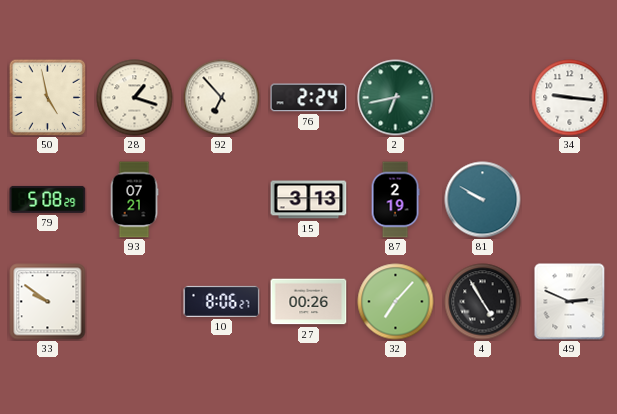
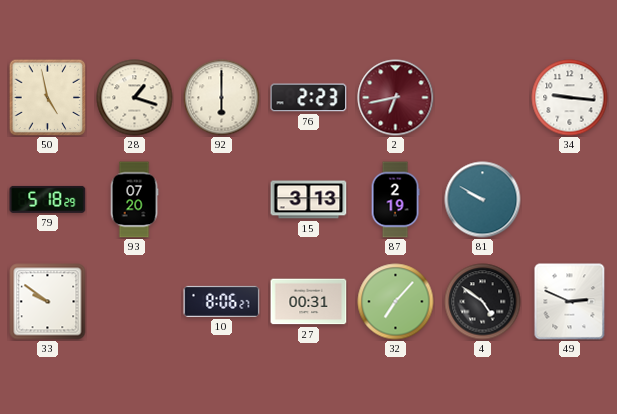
92: 6:53 -> 6:00 (222, 98)
76: 2:24 -> 2:23 (309, 98)
2 dial: green -> burgundy (396, 98)
79: 5:08 -> 5:18 (48, 199)
93: 07:21 -> 07:20 (134, 200)
27: 00:26 -> 00:31 (309, 302)
4: 4:55 -> 4:51 (483, 302)
